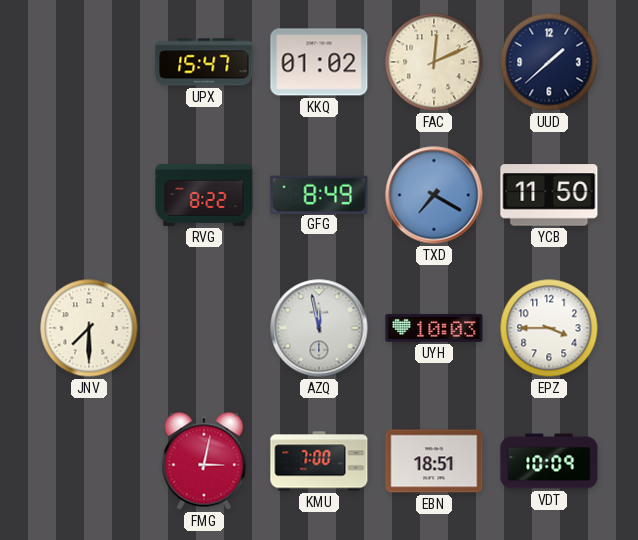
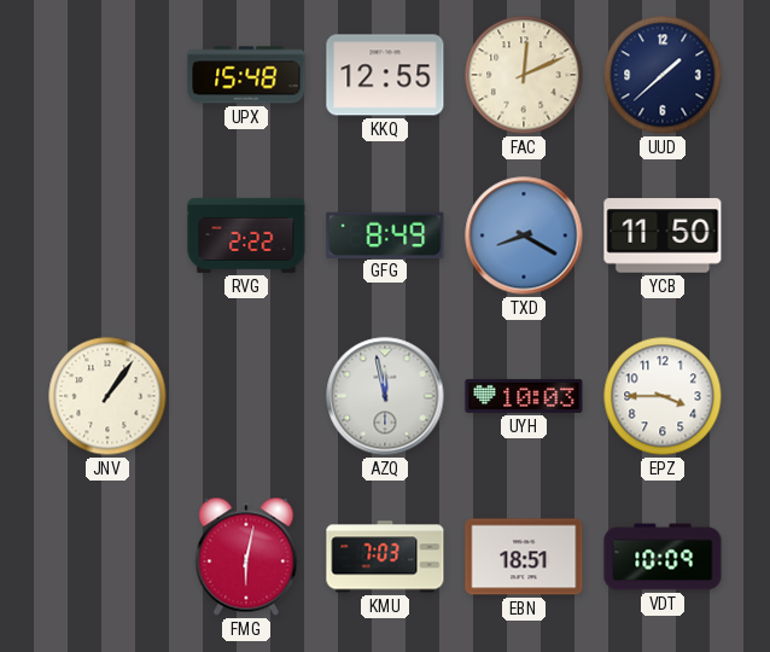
UPX: 15:47 -> 15:48 (246, 75)
KKQ: 01:02 -> 12:55 (385, 75)
RVG: 8:22 -> 2:22 (246, 235)
TXD: 7:20 -> 8:20 (524, 235)
JNV: 7:30 -> 1:06 (107, 396)
FMG: 3:02 -> 6:02 (246, 557)
KMU: 7:00 -> 7:03 (385, 557)
